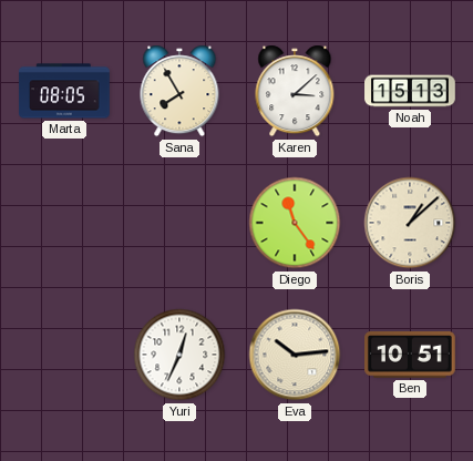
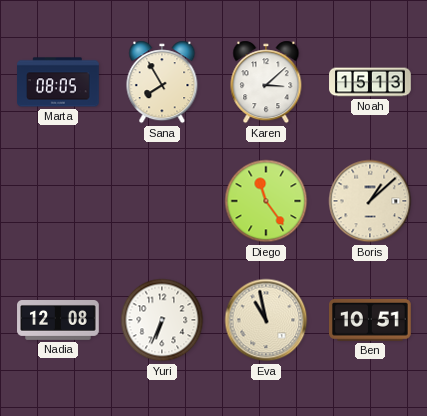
Nadia: none -> 12:08 (58, 321)
Yuri: 12:34 -> 6:34 (162, 320)
Eva: 10:14 -> 10:58 (266, 320)
